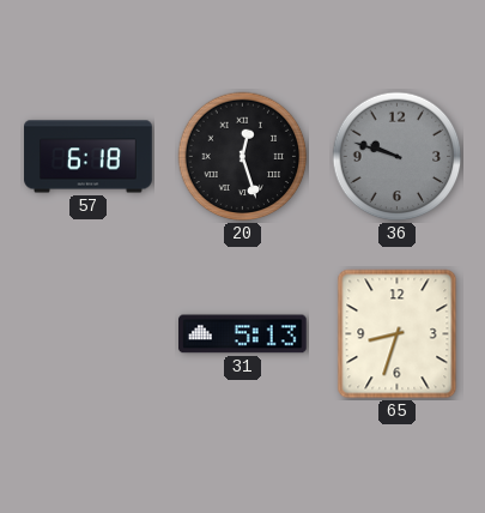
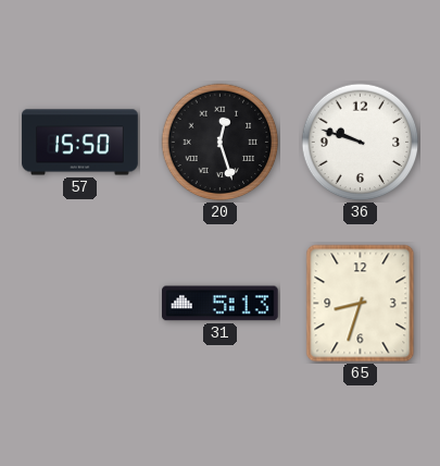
57: 6:18 -> 15:50 (80, 143)
36 dial: grey -> white (361, 143)
